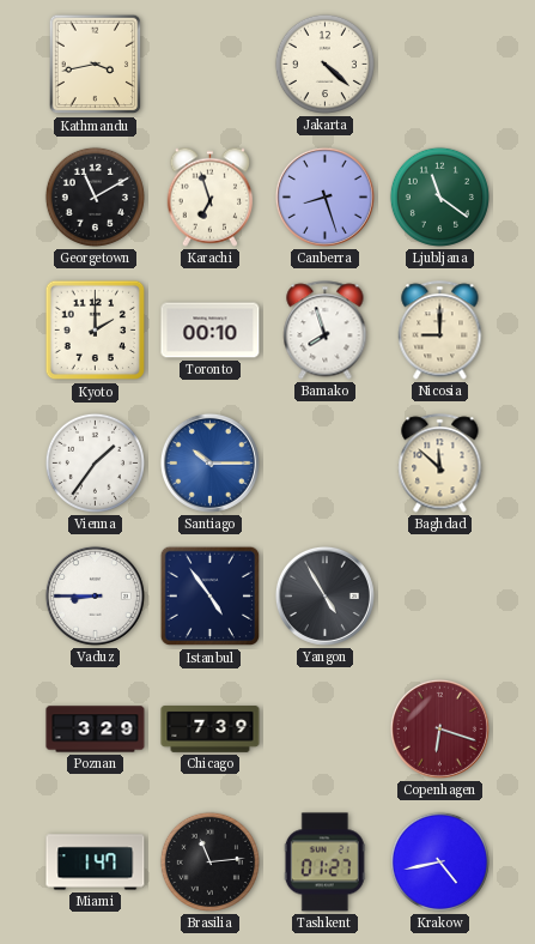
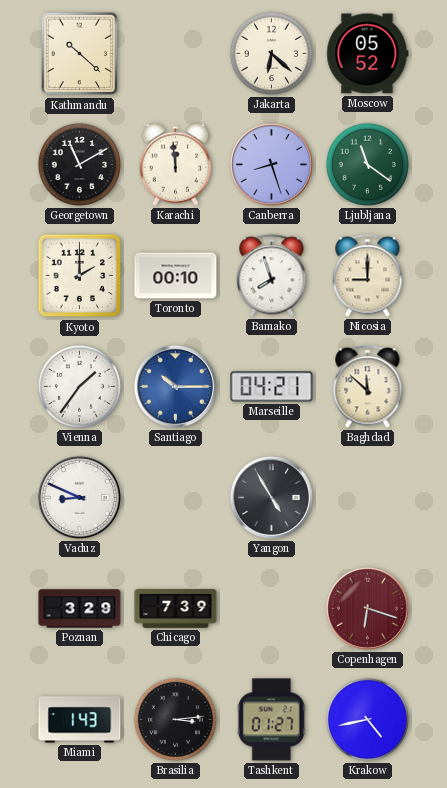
Kathmandu: 3:43 -> 10:22 (80, 54)
Jakarta: 4:22 -> 6:22 (271, 53)
Moscow: none -> 05:52 (368, 54)
Karachi: 6:57 -> 11:59 (176, 164)
Marseille: none -> 04:21 (272, 387)
Vaduz: 8:45 -> 8:49 (79, 497)
Istanbul: 4:54 -> none (211, 597)
Miami: 1:47 -> 1:43 (80, 720)
Brasilia: 11:14 -> 3:14 (175, 719)
